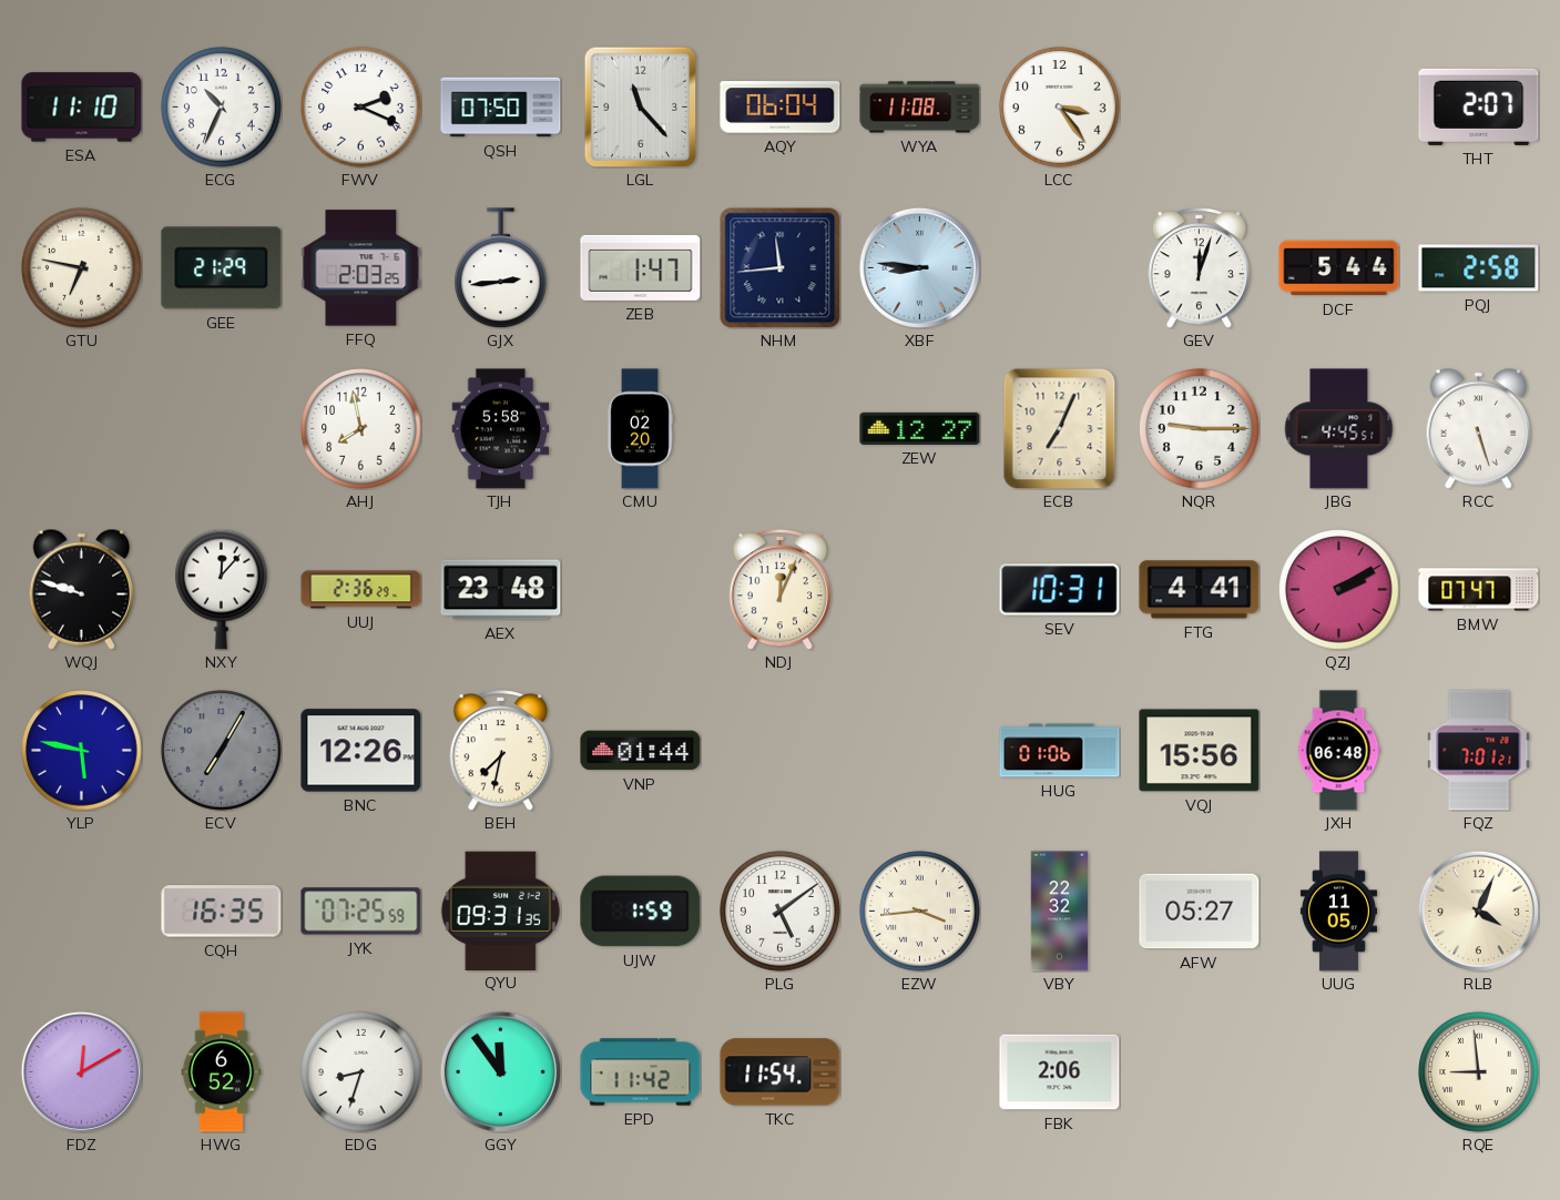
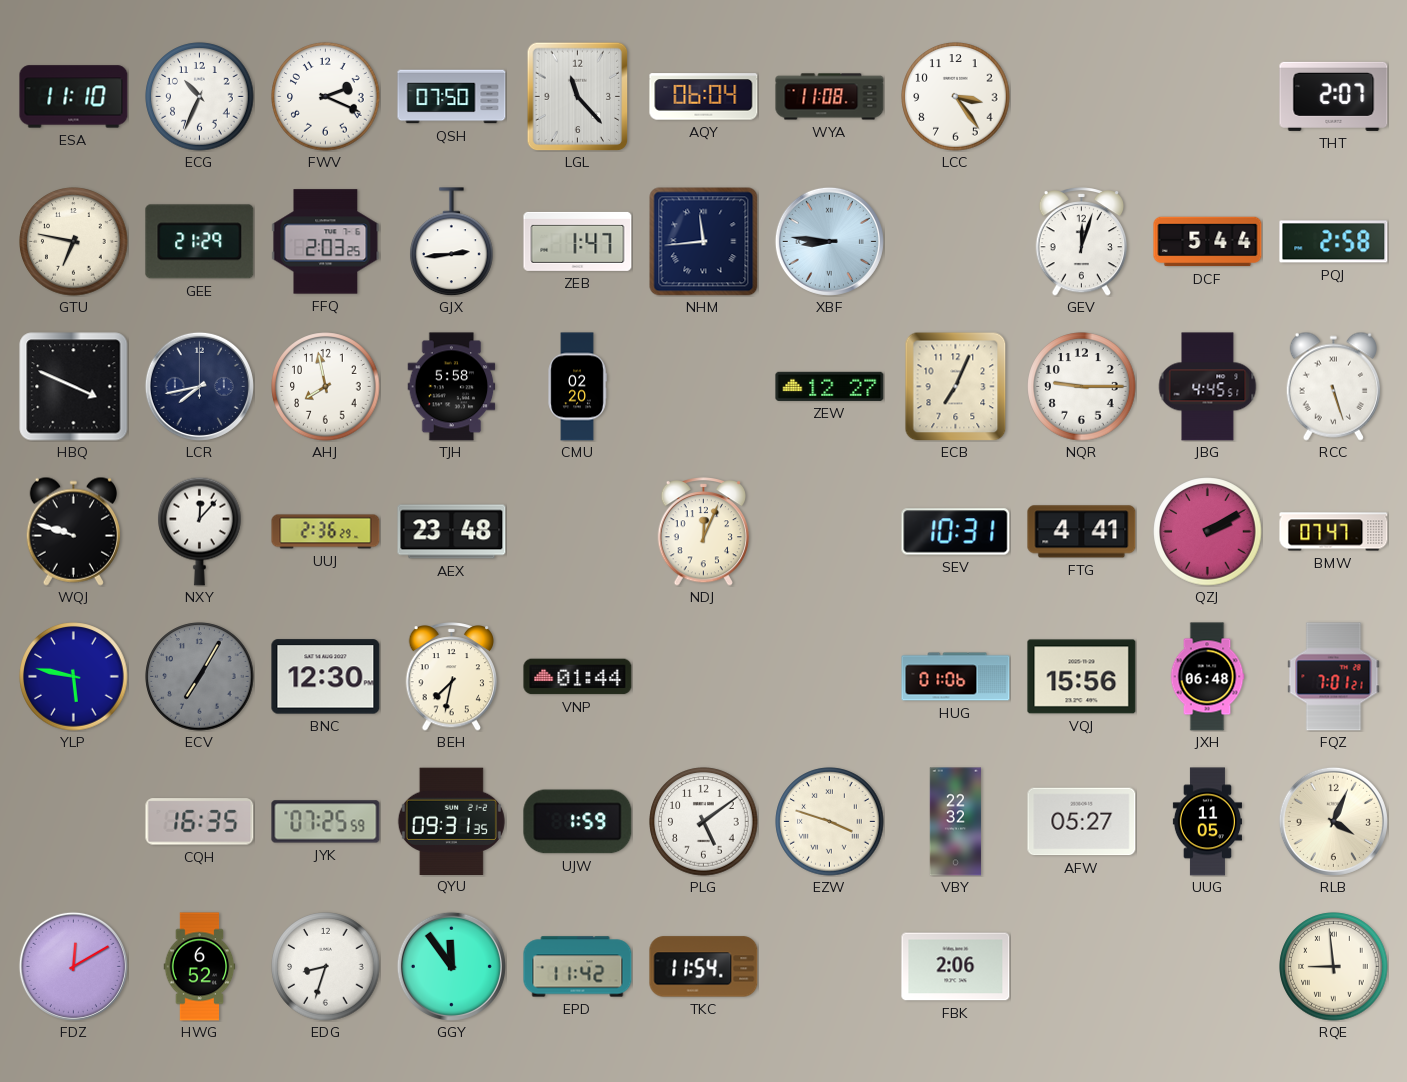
HBQ: none -> 3:49 (74, 387)
LCR: none -> 7:43 (199, 386)
BNC: 12:26 -> 12:30 (326, 677)
EZW: 3:44 -> 3:48 (830, 822)
